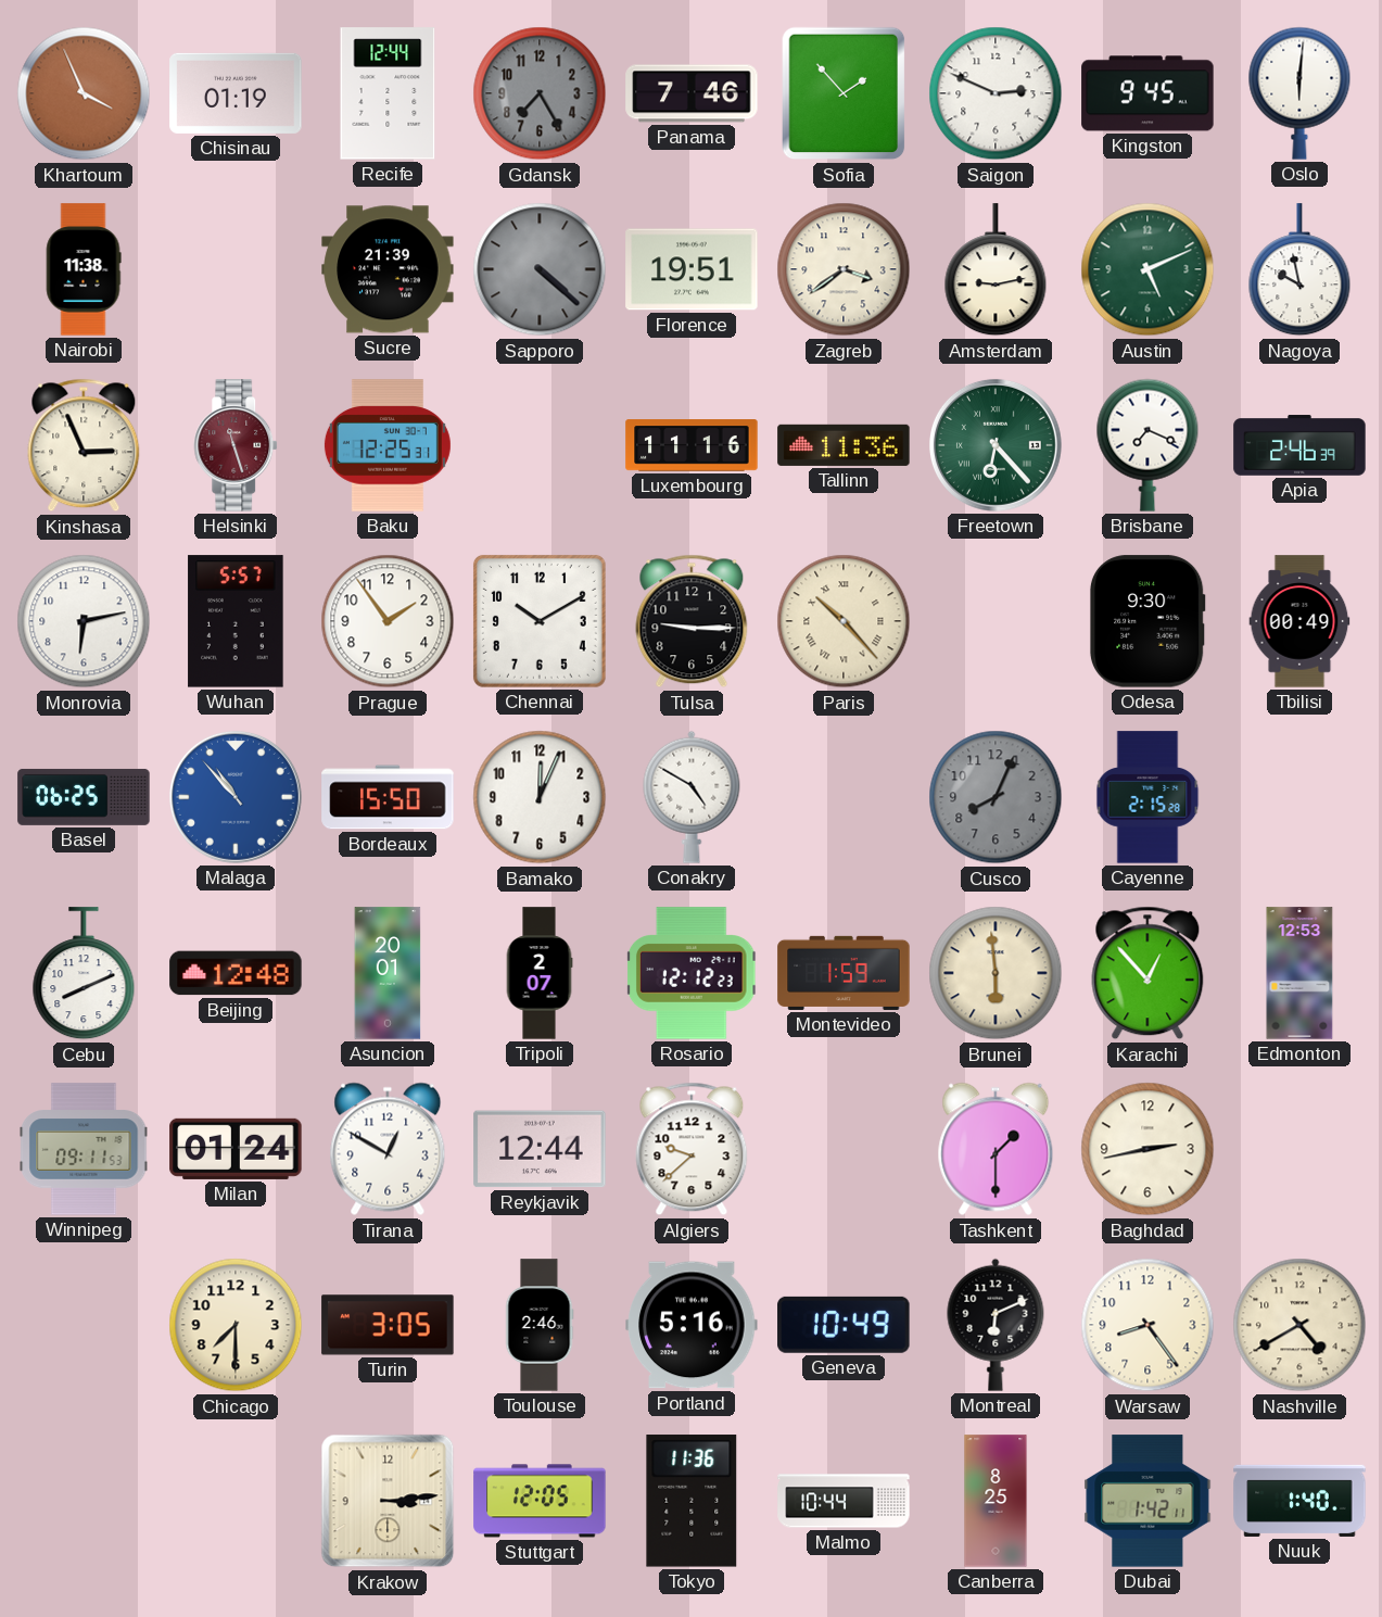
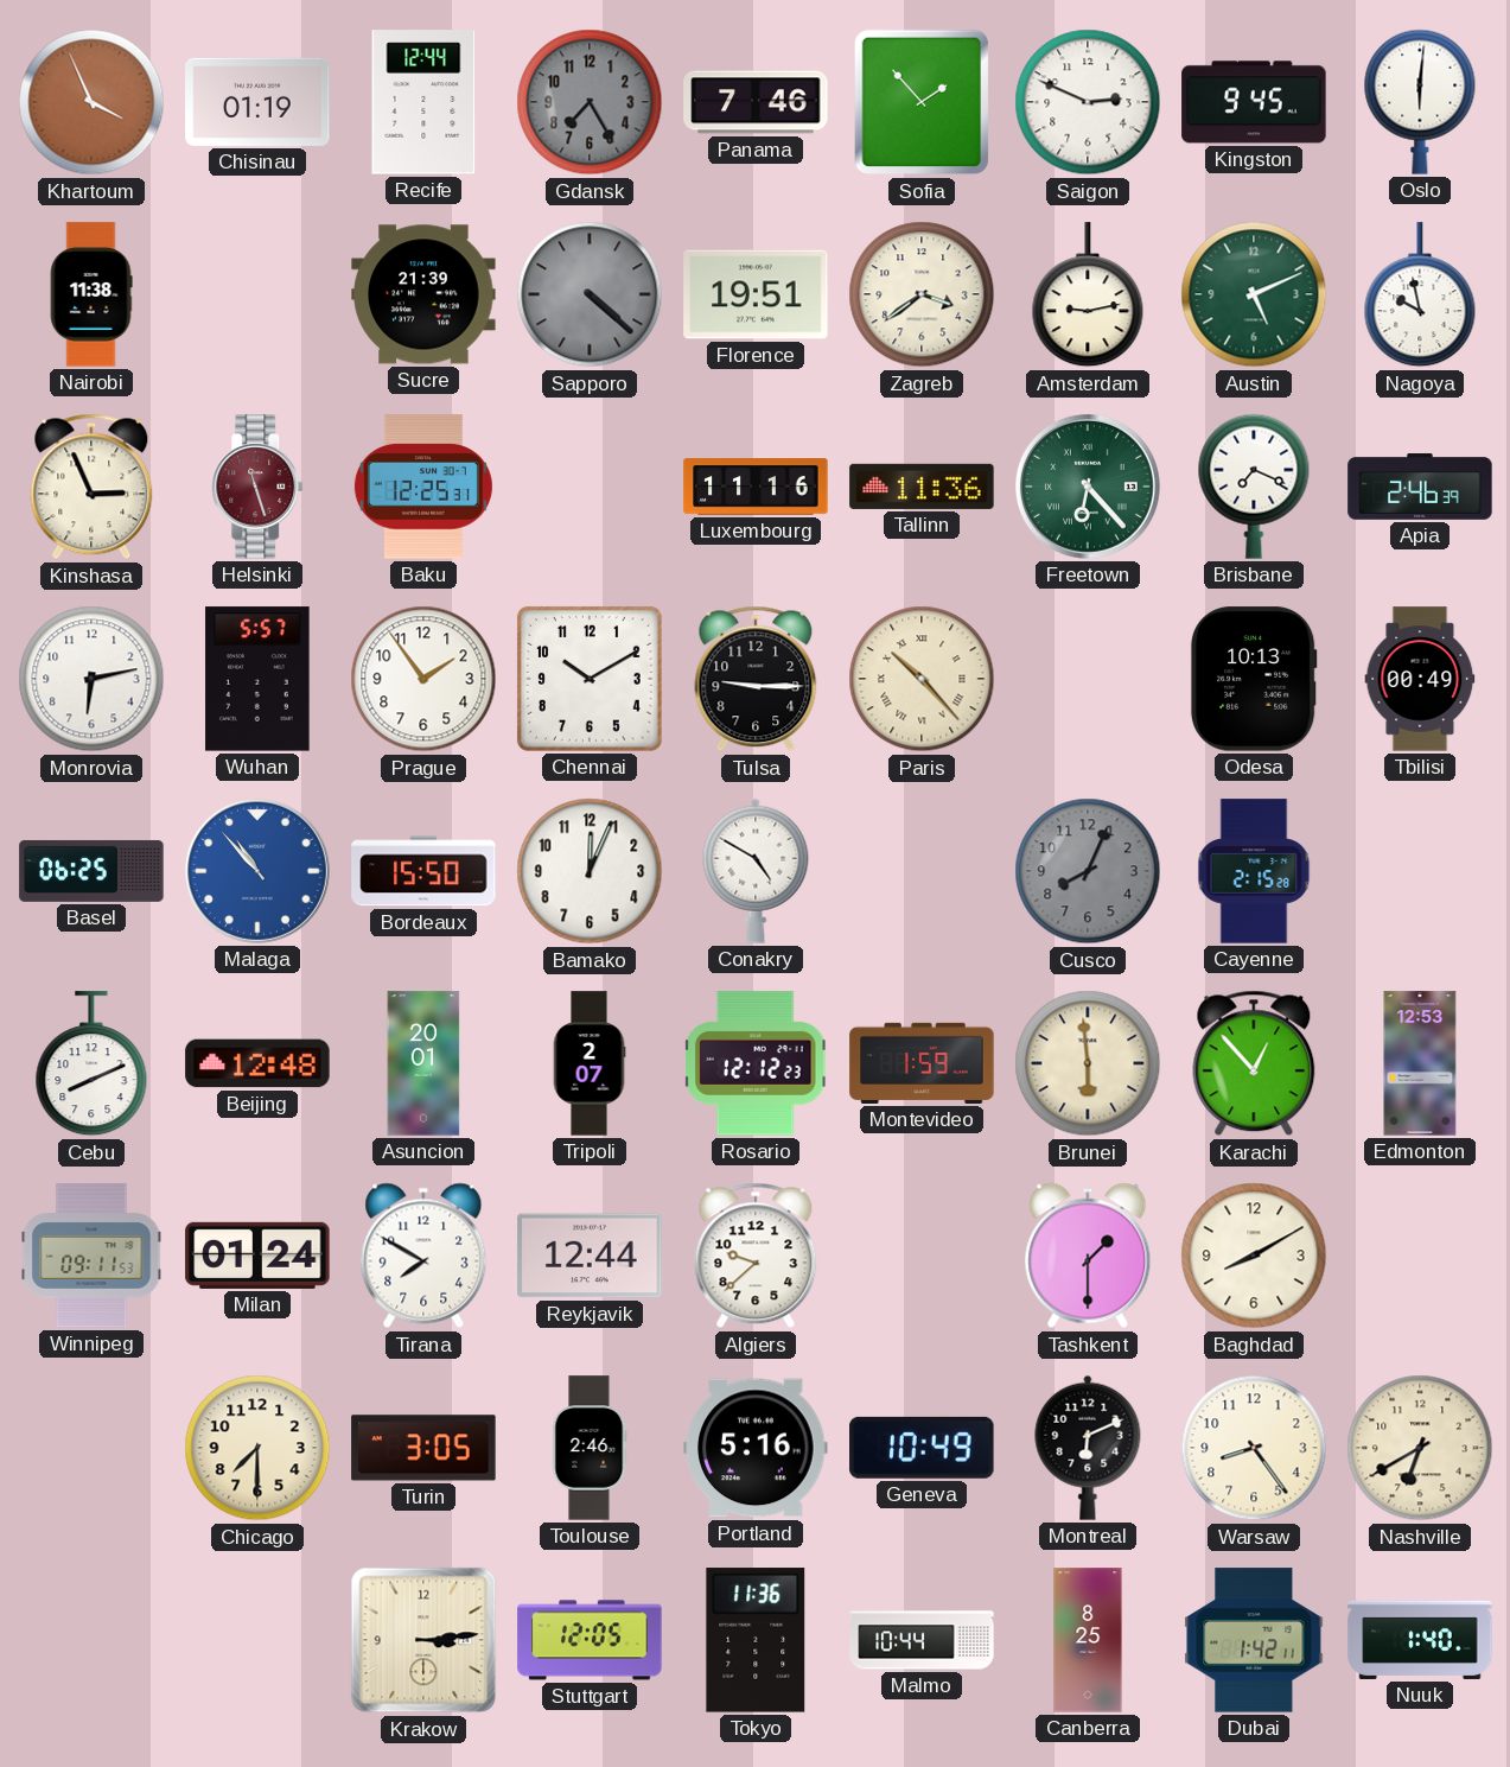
Odesa: 9:30 -> 10:13 (1254, 679)
Tirana: 12:50 -> 7:50 (423, 1256)
Baghdad: 2:43 -> 8:10 (1254, 1256)
Nashville: 4:40 -> 6:40 (1420, 1448)
